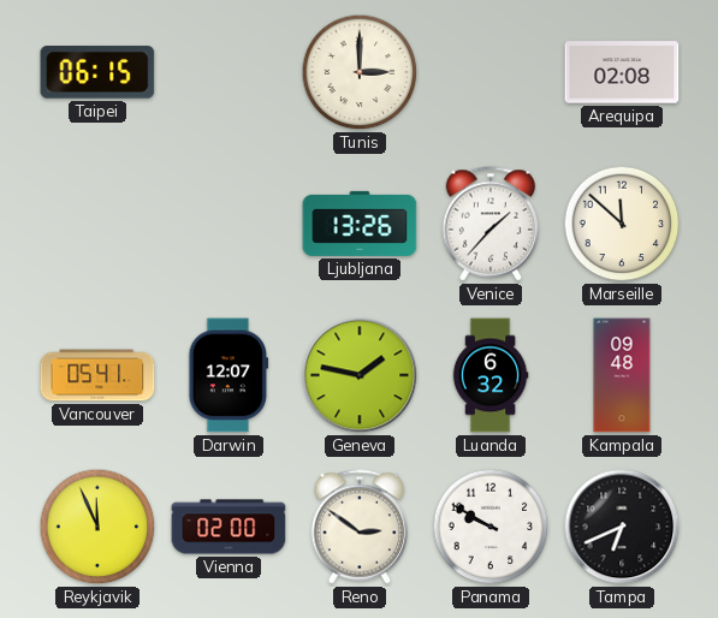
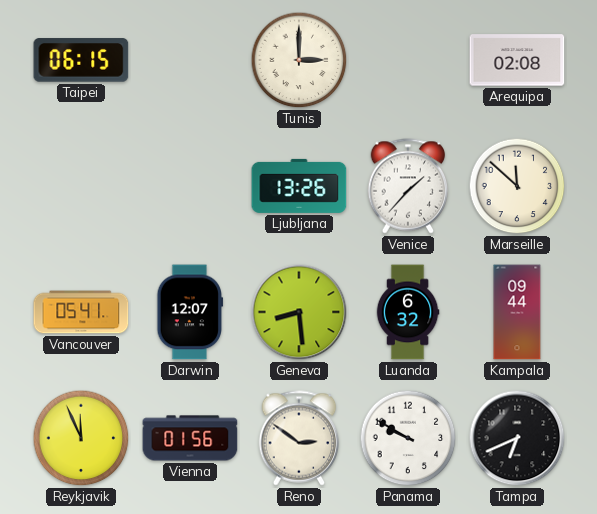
Geneva: 1:47 -> 8:29 (299, 312)
Kampala: 09:48 -> 09:44 (517, 312)
Vienna: 02:00 -> 01:56 (190, 438)
